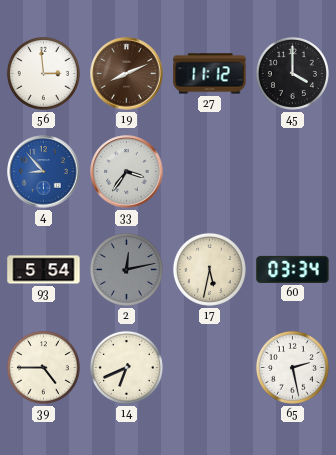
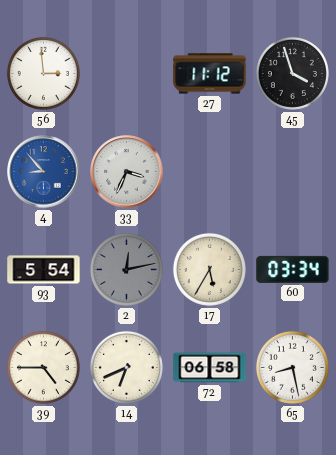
19: 8:11 -> none (127, 74)
45: 4:00 -> 3:57 (292, 73)
33: 3:36 -> 3:34 (127, 172)
17: 5:32 -> 5:35 (209, 269)
72: none -> 06:58 (210, 368)
65: 2:28 -> 8:28 (292, 367)
